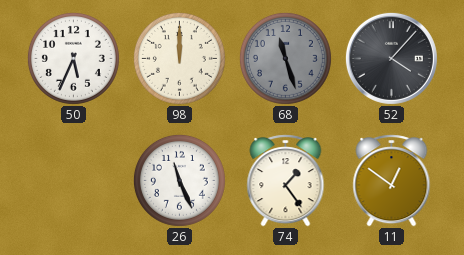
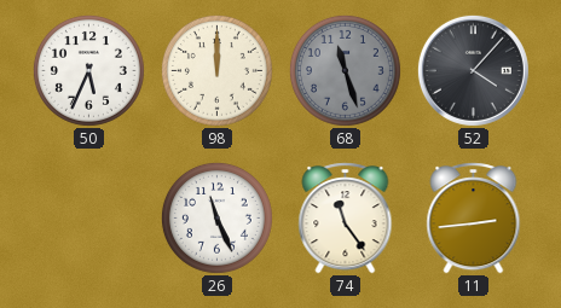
74: 1:24 -> 11:24 (346, 219)
11: 12:51 -> 2:44 (474, 219)
